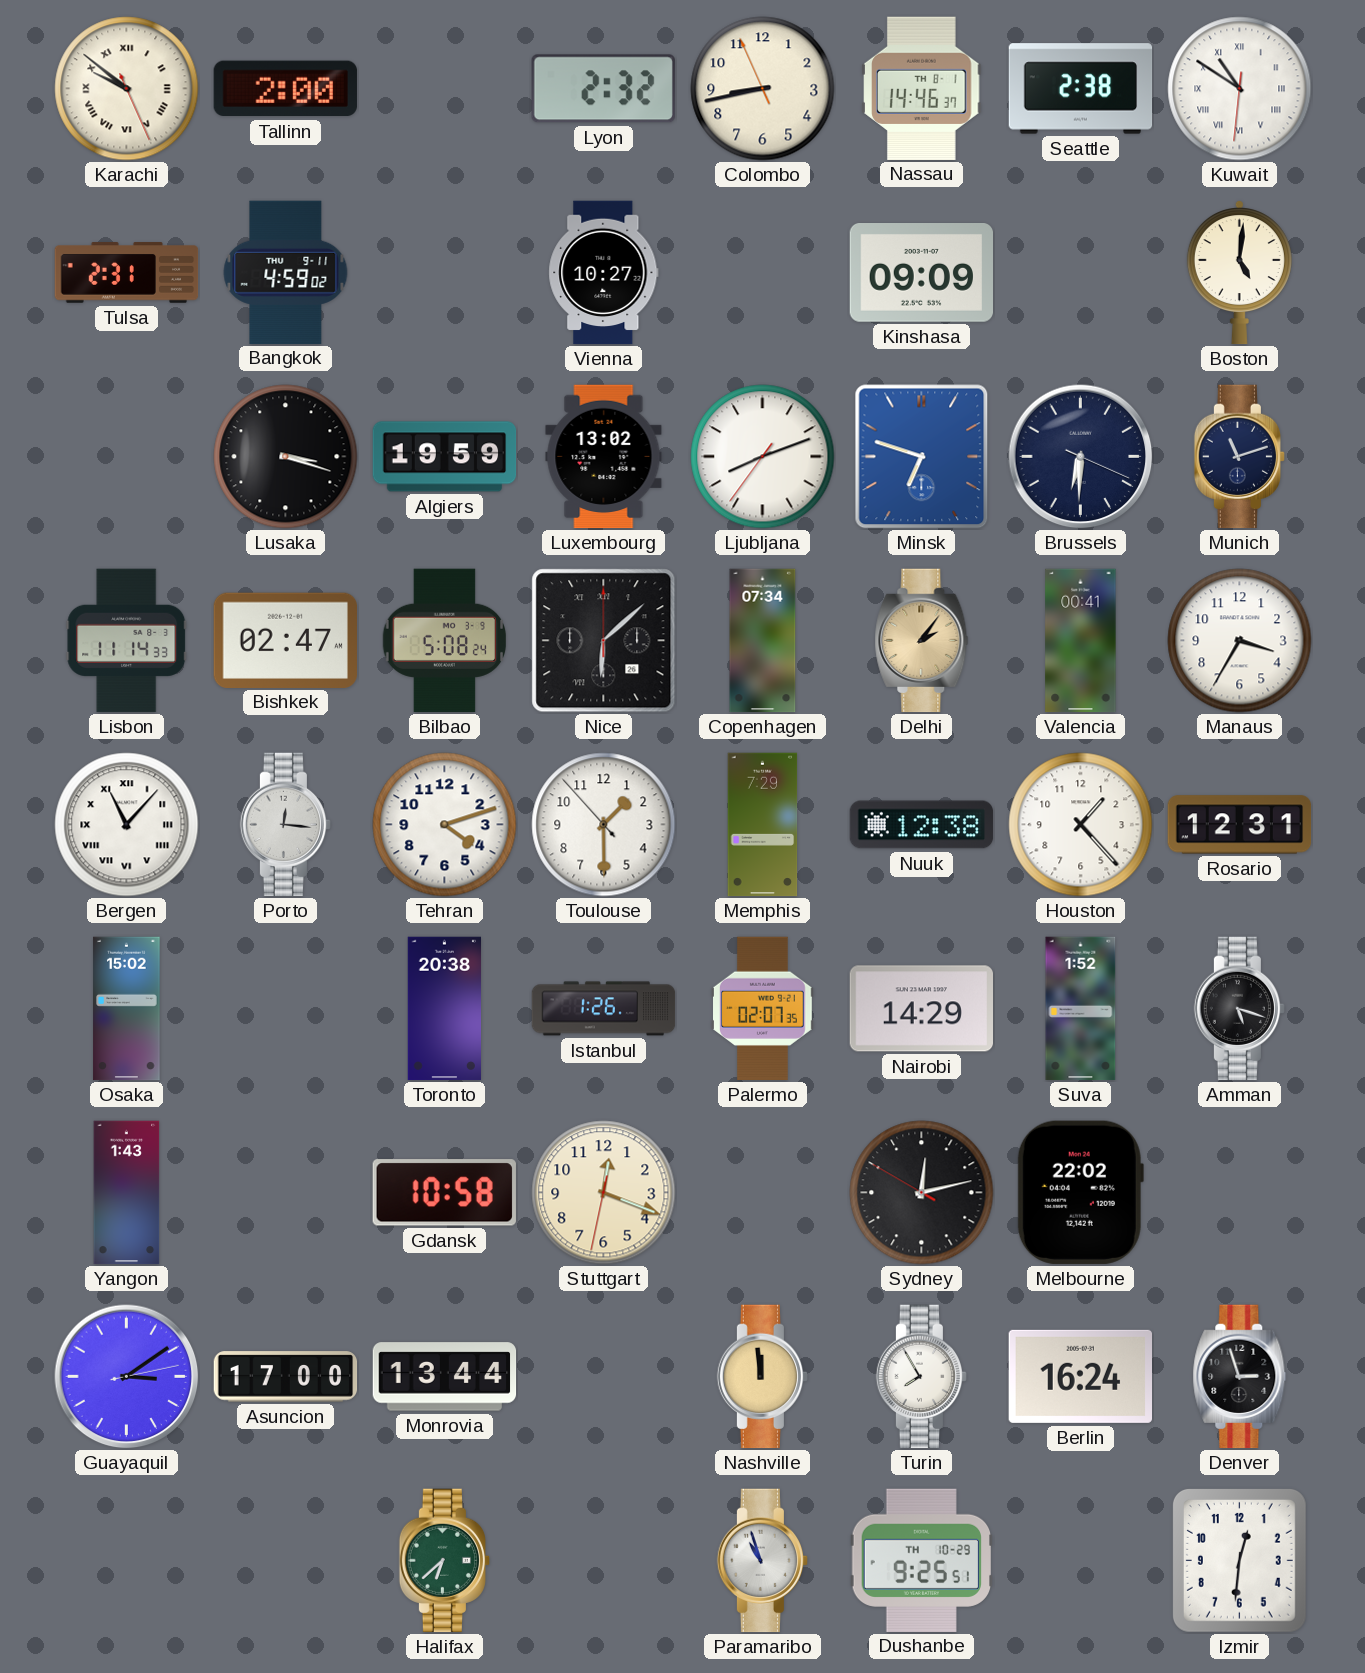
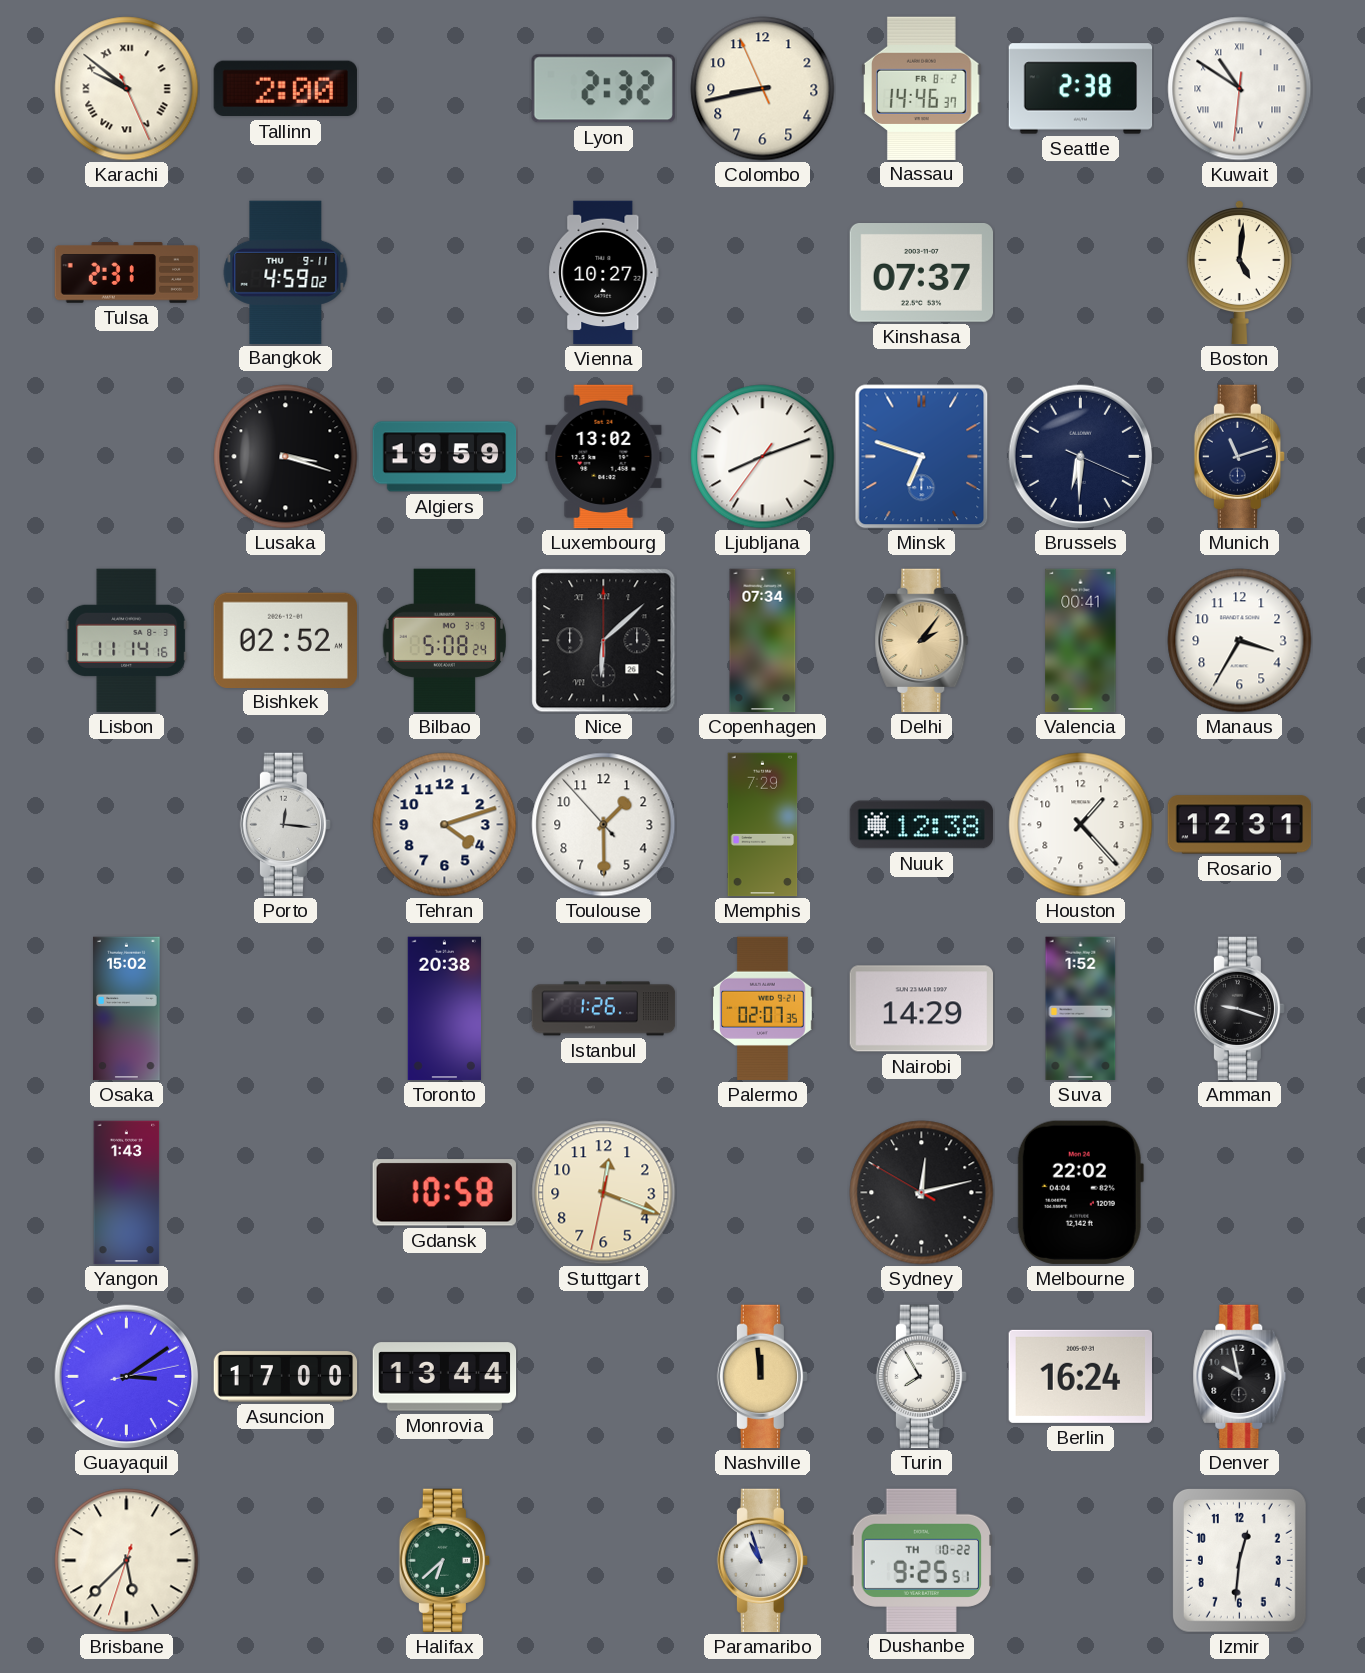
Nassau date: TH 8-1 -> FR 8-2 (922, 88)
Kinshasa: 09:09 -> 07:37 (922, 273)
Lisbon: 11:14:33 -> 11:14:16 (127, 641)
Bishkek: 02:47 -> 02:52 (285, 640)
Bergen: 11:07 -> none (127, 825)
Amman: 5:18 -> 9:18 (1239, 1009)
Denver: 2:57 -> 9:58 (1240, 1377)
Brisbane: none -> 5:37 (127, 1561)
Dushanbe date: TH 10-29 -> TH 10-22 (921, 1560)
